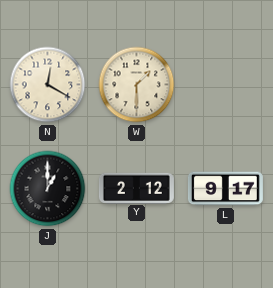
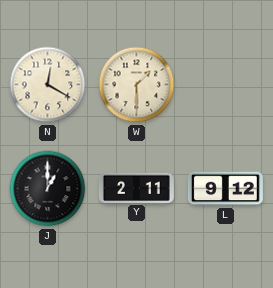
Y: 2:12 -> 2:11 (136, 188)
L: 9:17 -> 9:12 (225, 189)
